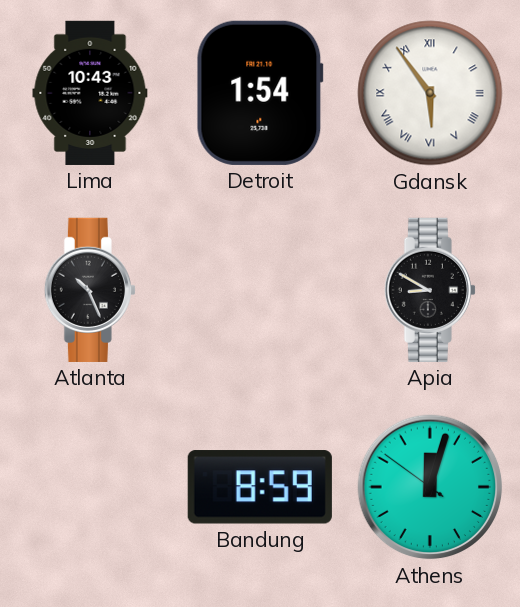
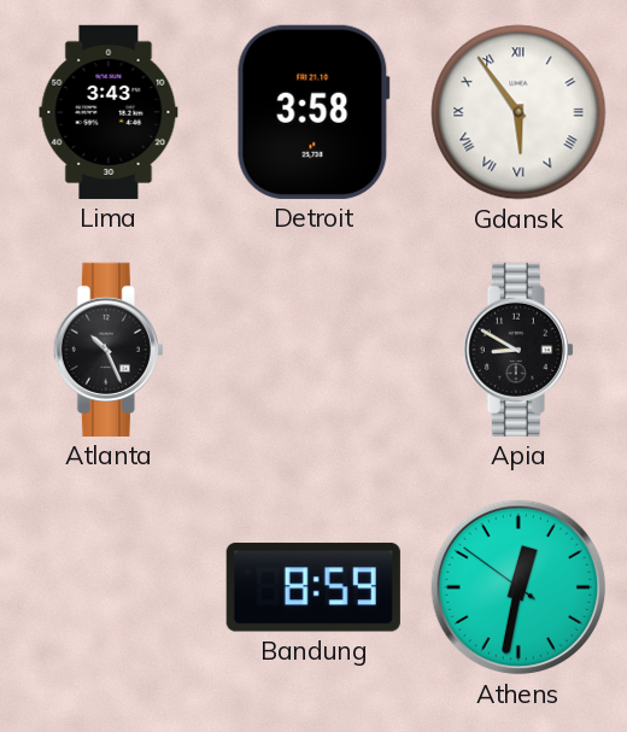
Lima: 10:43 -> 3:43 (109, 112)
Detroit: 1:54 -> 3:58 (313, 112)
Athens: 12:02 -> 12:31 (518, 587)
